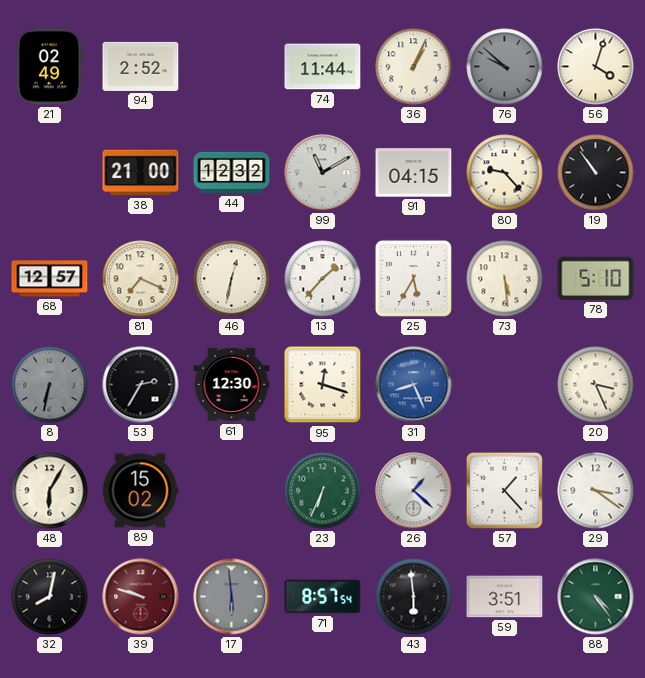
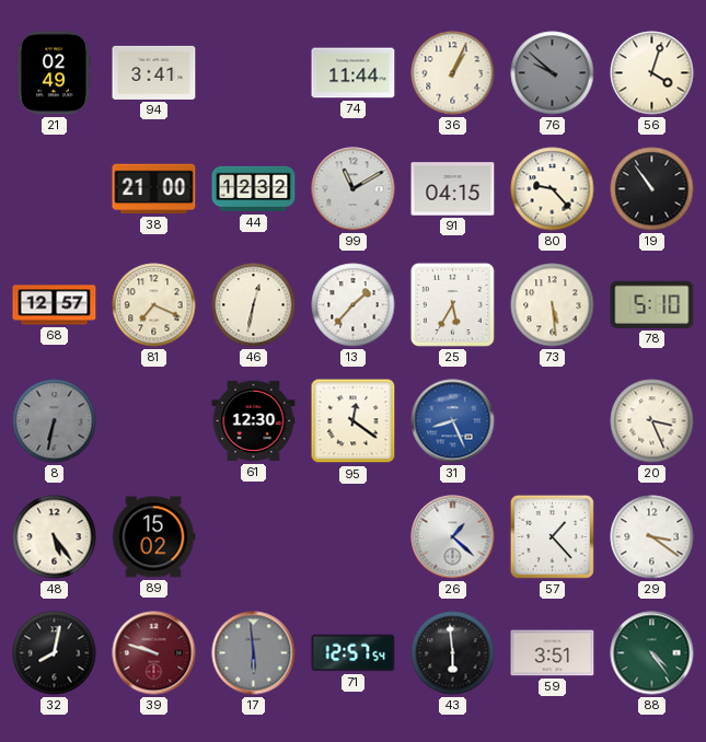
94: 2:52 -> 3:41 (154, 72)
53: 2:35 -> none (141, 385)
95: 12:18 -> 12:21 (354, 421)
48: 6:05 -> 5:24 (55, 537)
23: 6:34 -> none (323, 491)
71: 8:57 -> 12:57 (354, 653)
